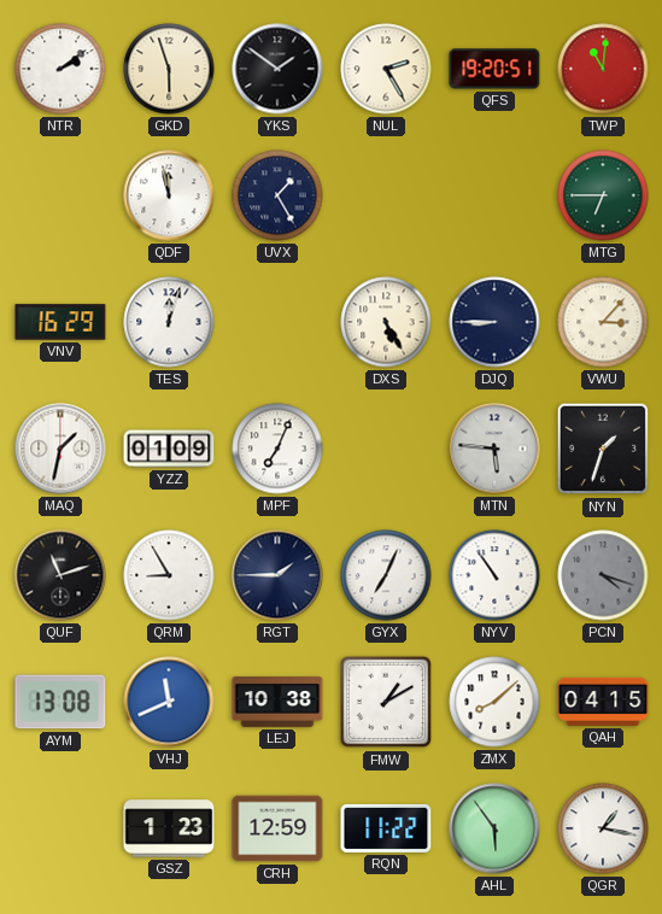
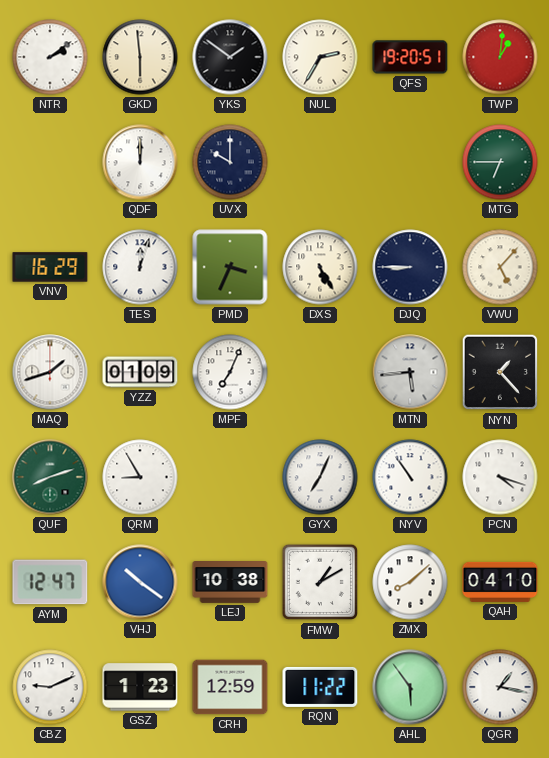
GKD: 5:57 -> 5:59 (140, 57)
NUL: 2:25 -> 2:35 (320, 57)
TWP: 11:01 -> 1:01 (500, 57)
QDF: 11:58 -> 12:00 (140, 162)
UVX: 1:25 -> 10:00 (230, 162)
PMD: none -> 3:34 (230, 267)
VWU: 3:07 -> 5:07 (500, 267)
MAQ: 1:32 -> 1:42 (50, 372)
MTN: 5:46 -> 5:44 (410, 372)
NYN: 1:33 -> 1:23 (500, 372)
QUF: 11:12 -> 8:12 (50, 477)
QUF dial: black -> green (50, 477)
RGT: 1:45 -> none (277, 575)
PCN dial: grey -> white (500, 477)
AYM: 13:08 -> 12:47 (50, 582)
VHJ: 11:41 -> 10:21 (140, 582)
QAH: 04:15 -> 04:10 (500, 582)
CBZ: none -> 9:11 (50, 687)
